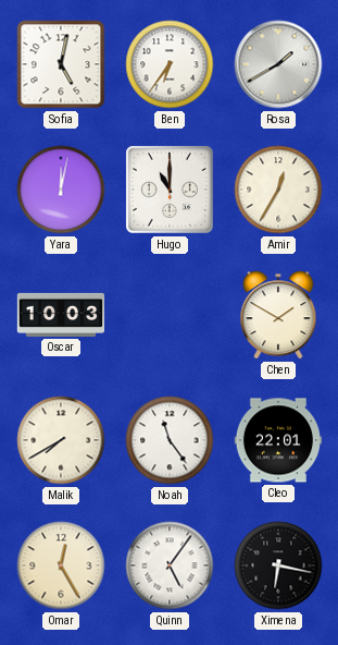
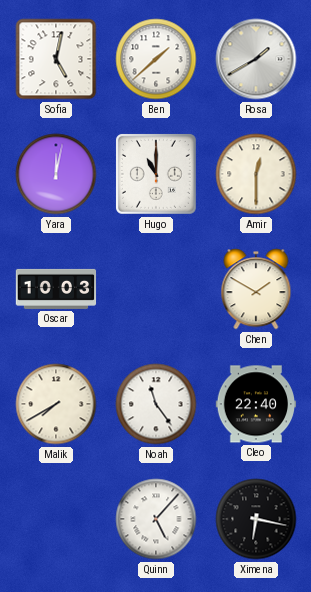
Ben: 6:36 -> 1:38 (156, 59)
Amir: 12:35 -> 12:30 (256, 174)
Cleo: 22:01 -> 22:40 (256, 404)
Omar: 12:25 -> none (61, 565)
Quinn: 5:06 -> 5:07 (156, 519)
